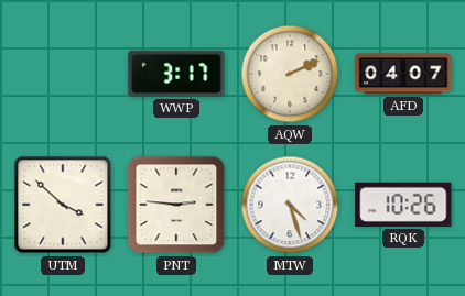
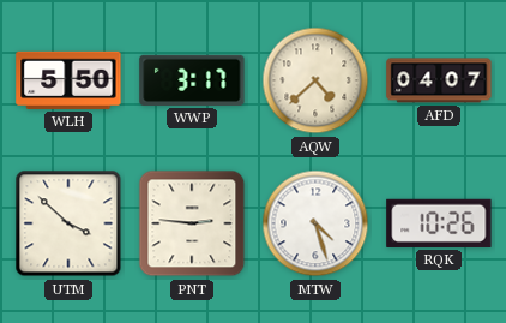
WLH: none -> 5:50 (68, 80)
AQW: 2:11 -> 4:38 (315, 80)
